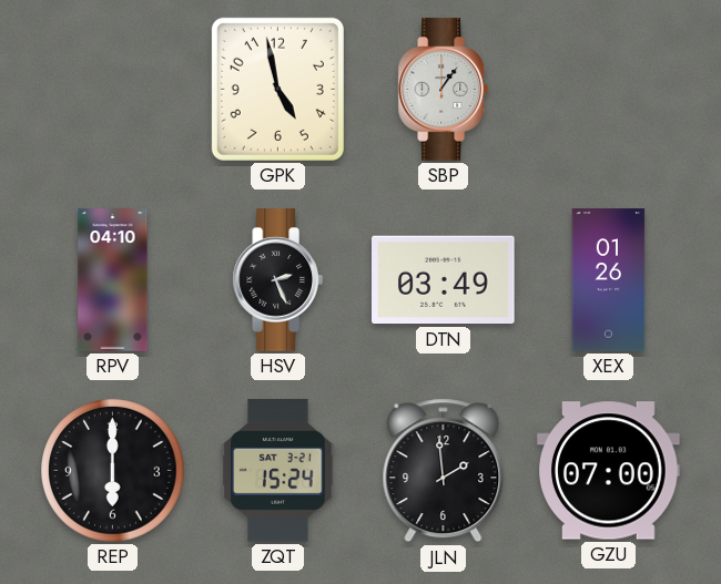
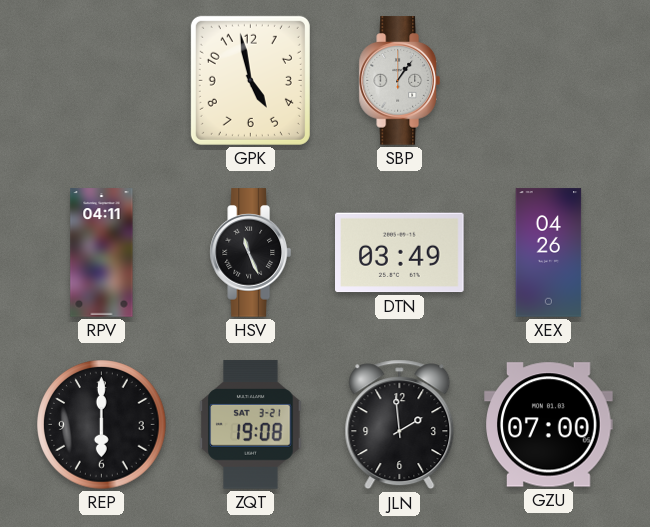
RPV: 04:10 -> 04:11 (102, 253)
HSV: 2:26 -> 11:26 (250, 253)
XEX: 01:26 -> 04:26 (549, 253)
ZQT: 15:24 -> 19:08 (251, 425)
